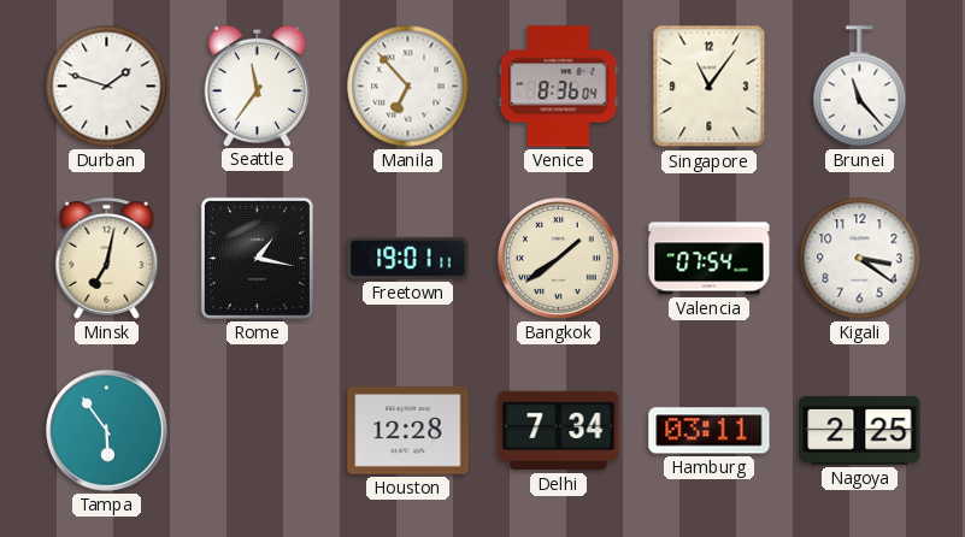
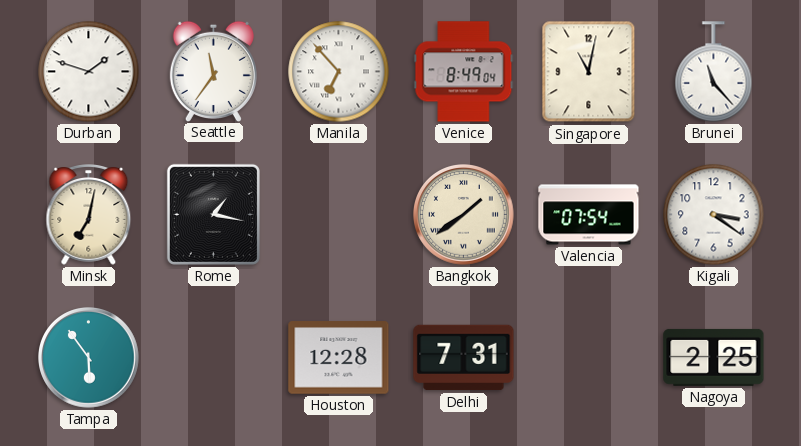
Venice: 8:36 -> 8:49 (464, 72)
Singapore: 11:06 -> 11:02 (589, 72)
Freetown: 19:01 -> none (408, 258)
Delhi: 7:34 -> 7:31 (464, 358)
Hamburg: 03:11 -> none (710, 431)
